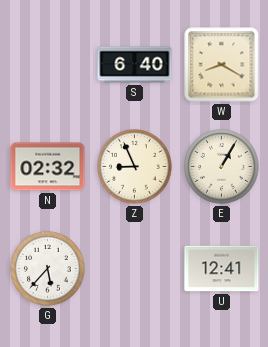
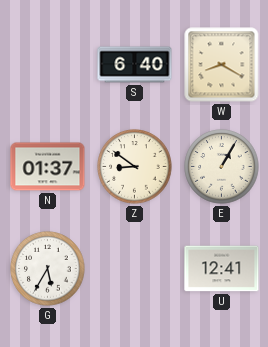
N: 02:32 -> 01:37 (48, 167)
Z: 8:56 -> 8:51 (135, 167)
G: 5:37 -> 5:35 (48, 269)
